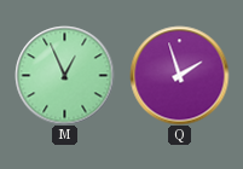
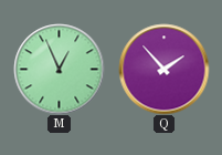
Q: 1:57 -> 1:53 (163, 69)
